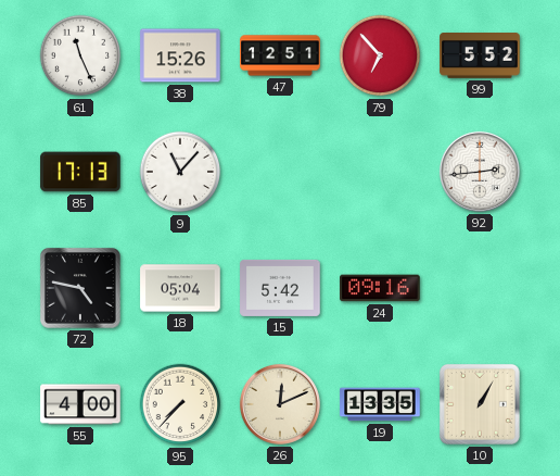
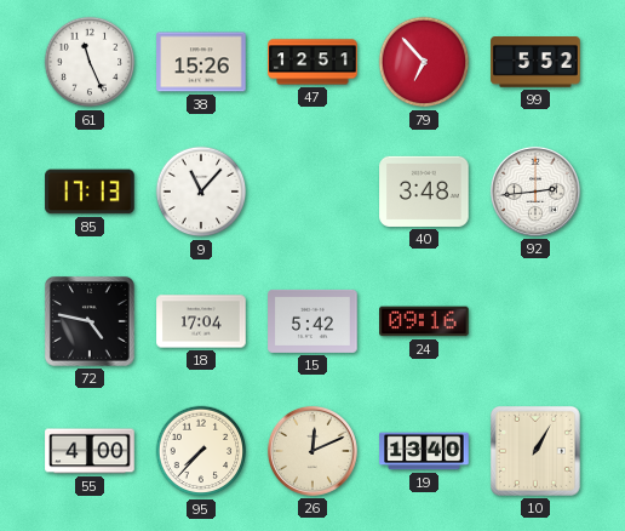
40: none -> 3:48 (424, 192)
18: 05:04 -> 17:04 (201, 321)
19: 13:35 -> 13:40 (424, 451)
